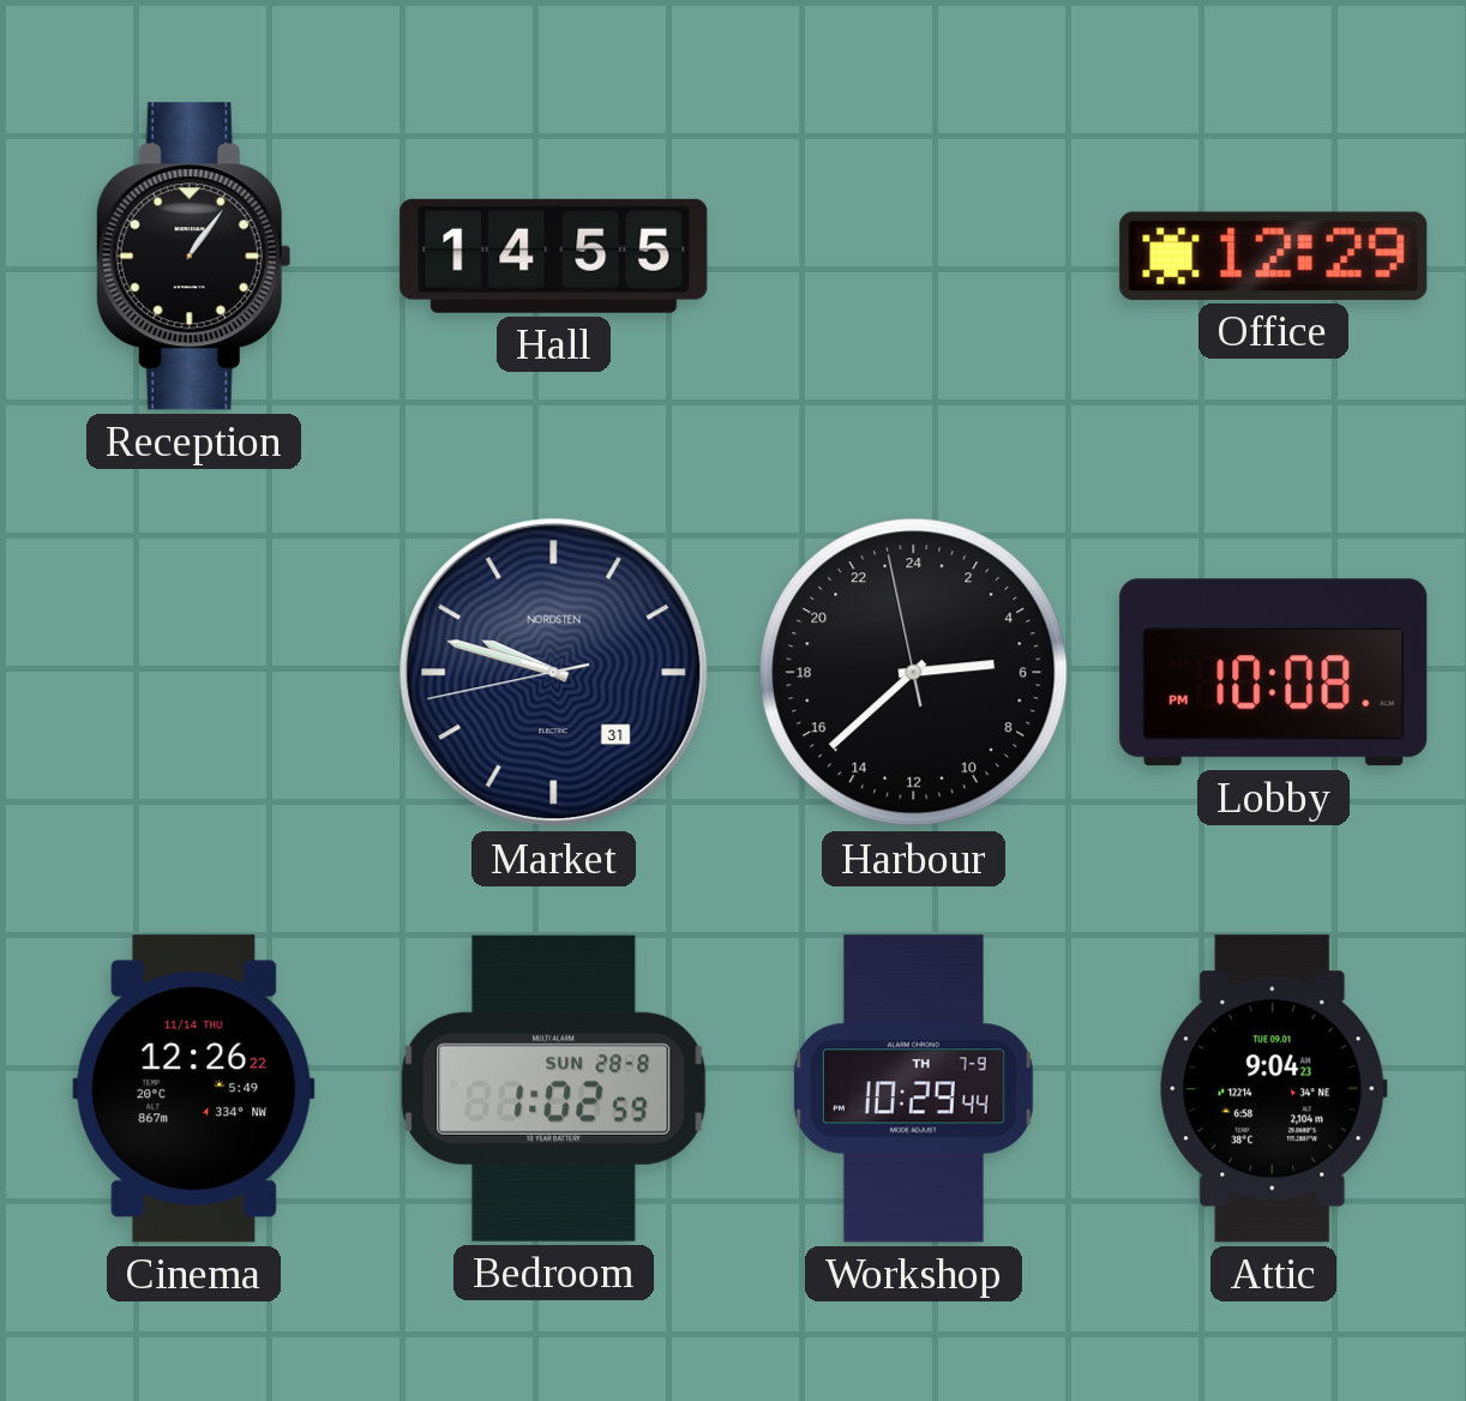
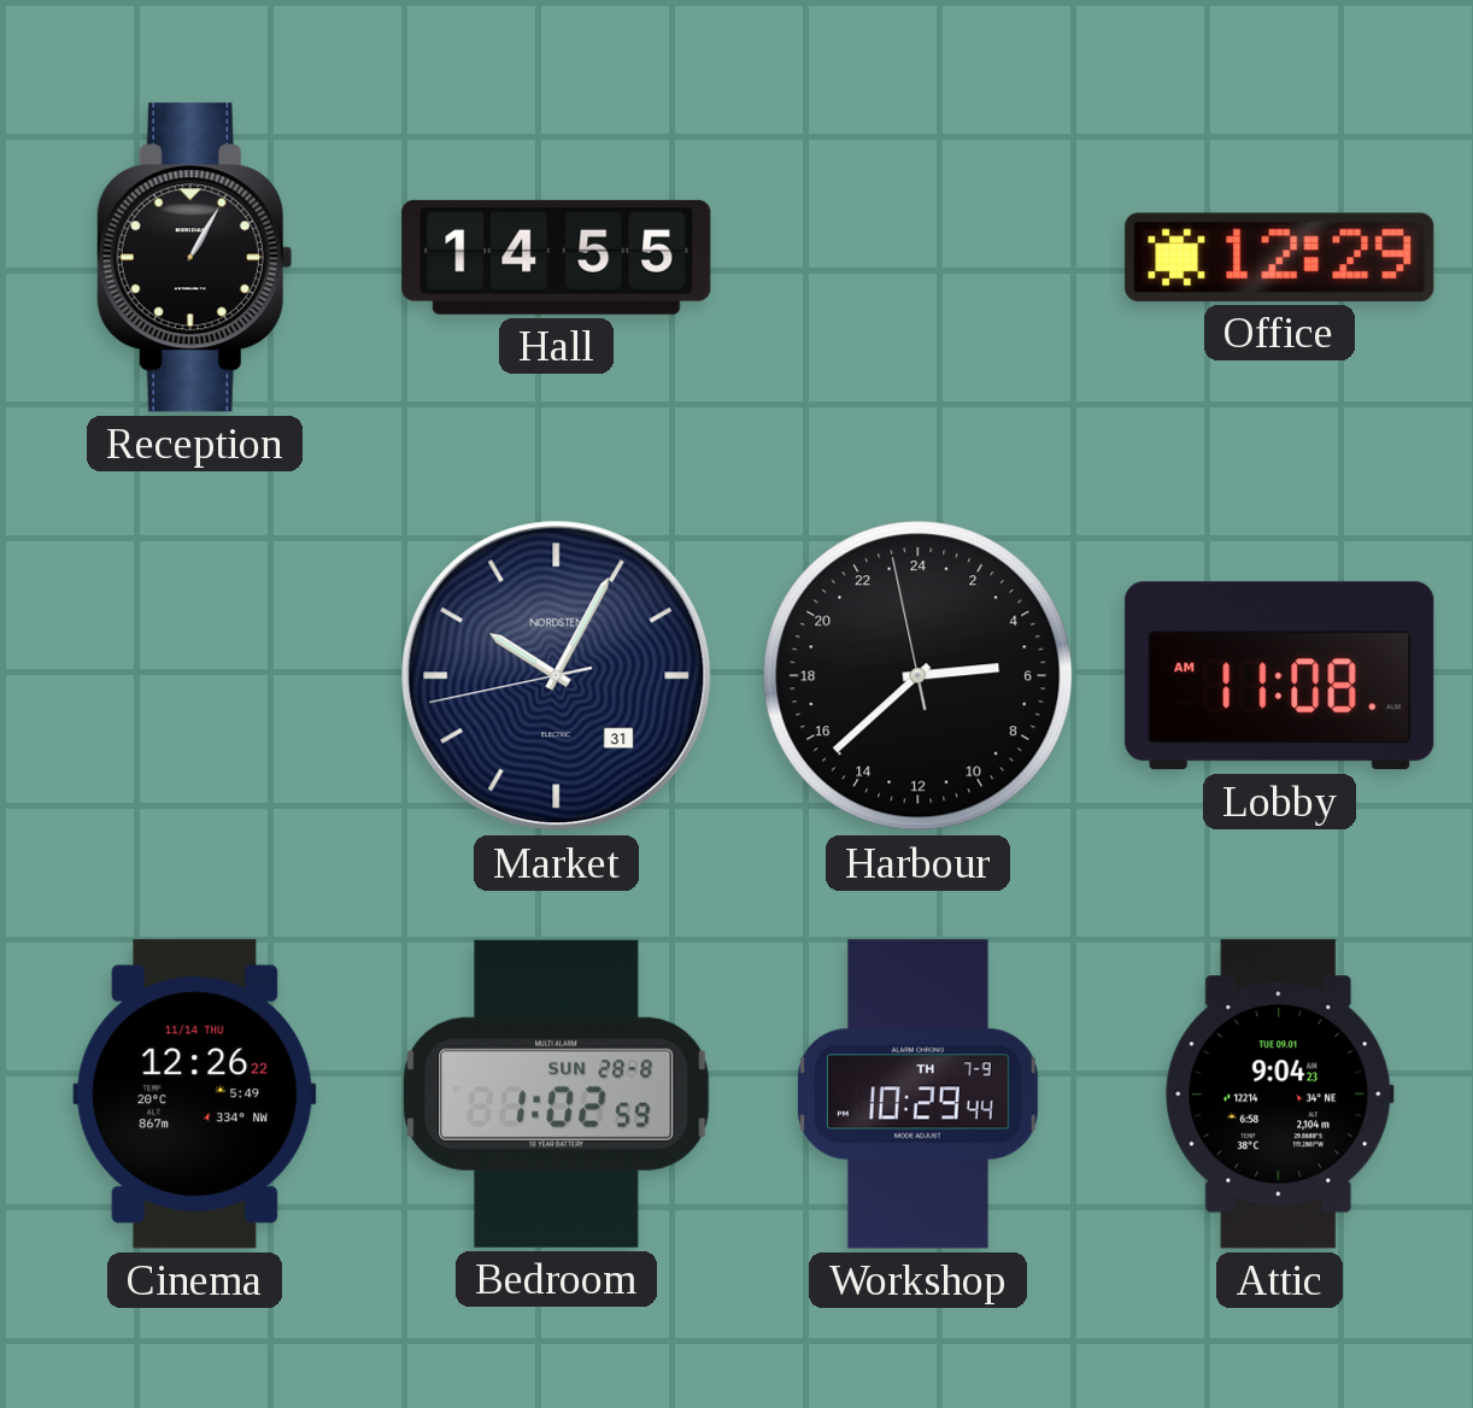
Reception: 1:06 -> 1:05 (194, 258)
Market: 9:47 -> 10:04 (557, 676)
Lobby: 10:08 -> 11:08 (1280, 676)
